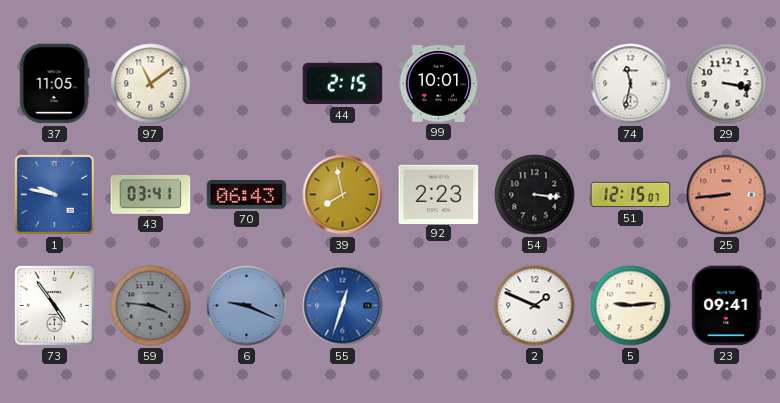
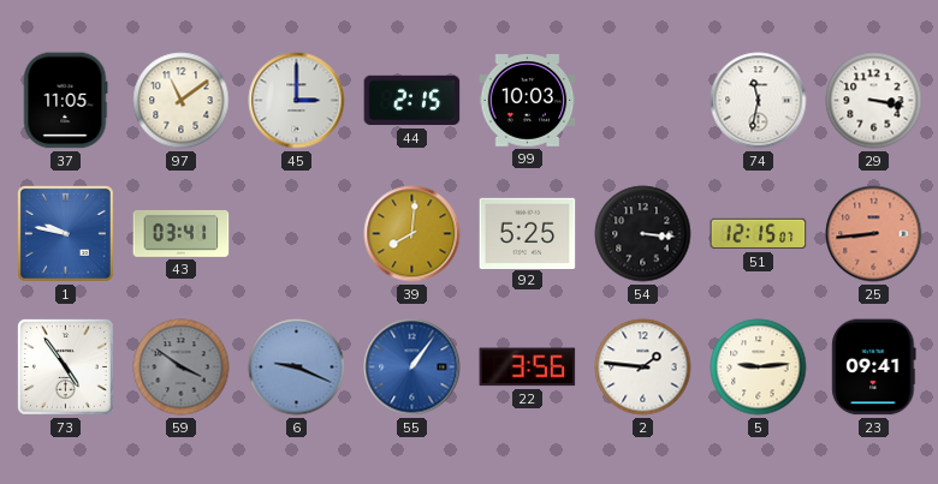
45: none -> 3:00 (297, 101)
99: 10:01 -> 10:03 (528, 101)
70: 06:43 -> none (247, 195)
39: 7:58 -> 8:01 (412, 234)
92: 2:23 -> 5:25 (528, 233)
59: 3:46 -> 3:51 (182, 368)
55: 12:33 -> 1:06 (412, 368)
22: none -> 3:56 (528, 368)
2: 1:49 -> 1:46 (643, 368)
